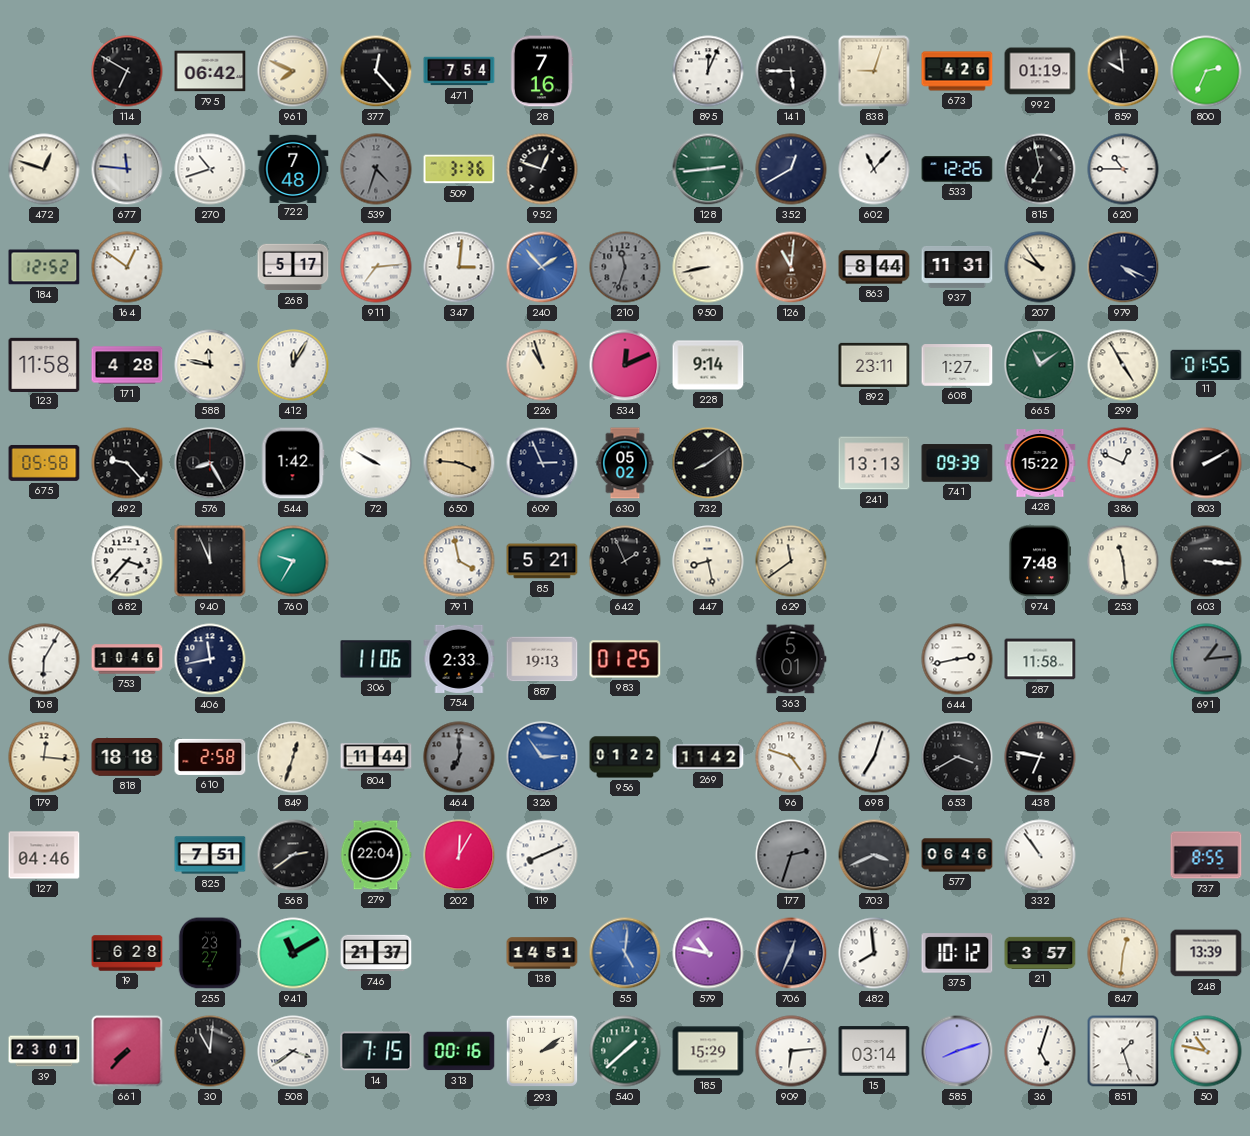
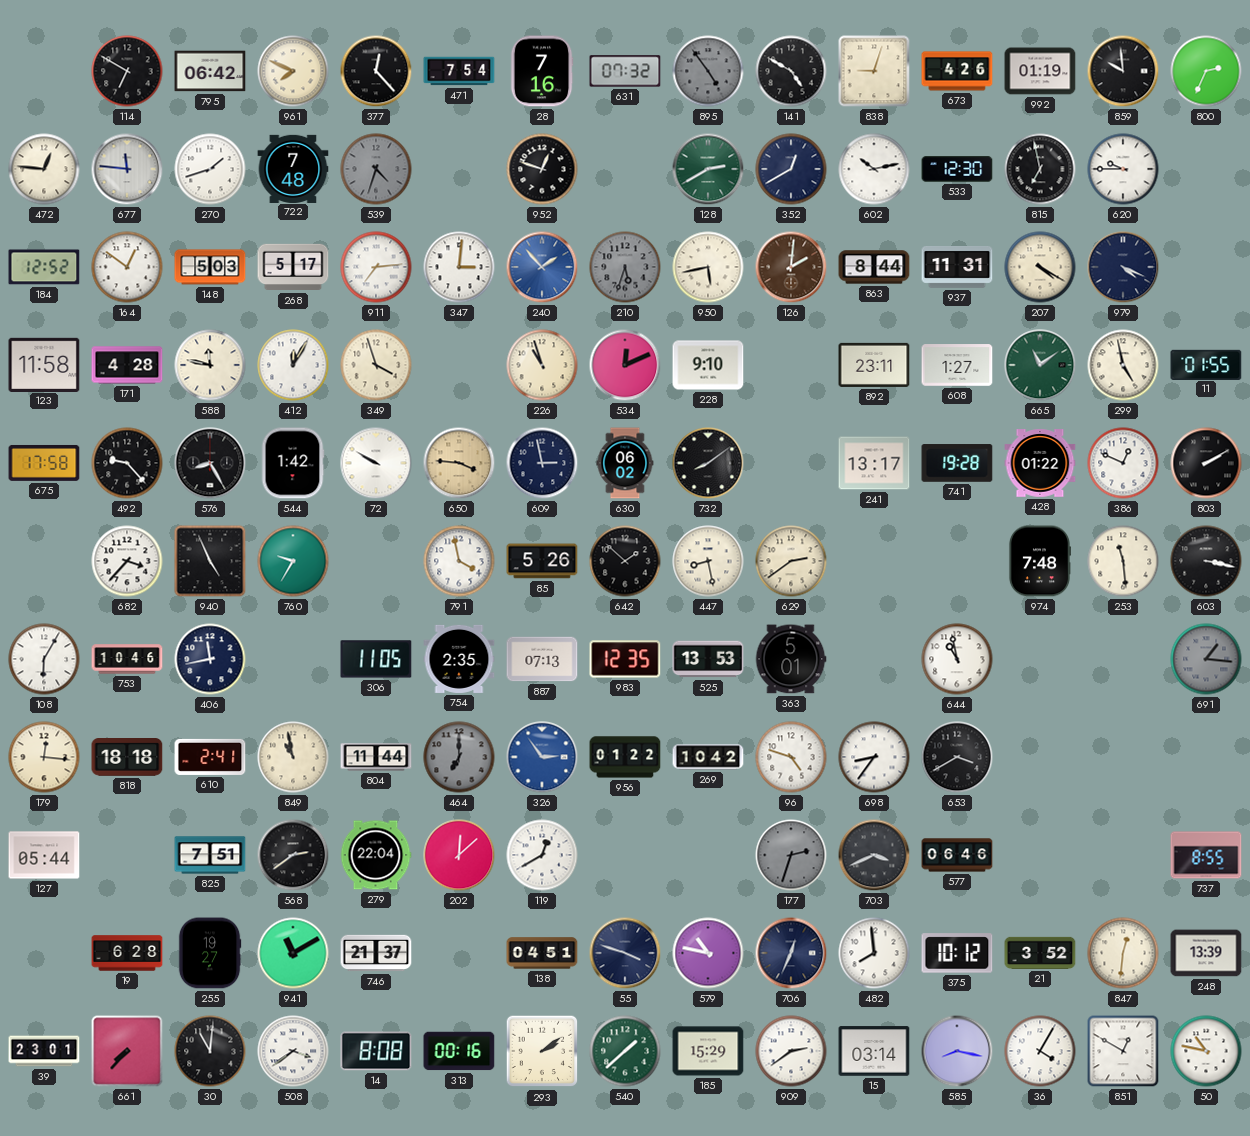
631: none -> 07:32 (625, 71)
895: 12:04 -> 4:54 (708, 71)
895 dial: white -> grey (708, 71)
141: 5:45 -> 4:50 (791, 71)
472: 12:48 -> 12:46 (44, 169)
270: 10:42 -> 1:42 (210, 169)
509: 3:36 -> none (459, 169)
128: 2:44 -> 2:40 (708, 169)
602: 11:07 -> 10:13 (874, 169)
533: 12:26 -> 12:30 (957, 169)
620: 10:45 -> 9:45 (1123, 169)
148: none -> 5:03 (210, 267)
210: 11:33 -> 5:33 (625, 267)
950: 8:43 -> 5:43 (708, 267)
126: 11:01 -> 2:01 (791, 267)
207: 9:54 -> 4:20 (1040, 267)
349: none -> 3:57 (376, 365)
228: 9:14 -> 9:10 (708, 365)
299: 4:55 -> 4:58 (1123, 365)
675: 05:58 -> 17:58 (44, 463)
609: 2:56 -> 2:58 (542, 463)
630: 05:02 -> 06:02 (625, 463)
241: 13:13 -> 13:17 (874, 463)
741: 09:39 -> 19:28 (957, 463)
428: 15:22 -> 01:22 (1040, 463)
940: 11:56 -> 4:56 (210, 561)
85: 5:21 -> 5:26 (542, 561)
642: 1:56 -> 1:52 (625, 561)
629: 11:39 -> 2:39 (791, 561)
603: 3:16 -> 3:17 (1206, 561)
306: 11:06 -> 11:05 (376, 659)
754: 2:33 -> 2:35 (459, 659)
887: 19:13 -> 07:13 (542, 659)
983: 01:25 -> 12:35 (625, 659)
525: none -> 13:53 (708, 659)
644: 2:43 -> 10:58 (957, 659)
287: 11:58 -> none (1040, 659)
691: 1:14 -> 1:16 (1206, 659)
610: 2:58 -> 2:41 (210, 757)
849: 12:33 -> 10:58 (293, 757)
269: 11:42 -> 10:42 (708, 757)
698: 7:03 -> 8:36 (874, 757)
438: 6:47 -> none (1040, 757)
127: 04:46 -> 05:44 (44, 855)
202: 12:05 -> 12:08 (459, 855)
119: 8:11 -> 12:40 (542, 855)
332: 10:54 -> none (1040, 855)
255: 23:27 -> 19:27 (210, 953)
138: 14:51 -> 04:51 (542, 953)
55: 5:01 -> 3:48 (625, 953)
55 dial: blue -> navy (625, 953)
21: 3:57 -> 3:52 (1040, 953)
14: 7:15 -> 8:08 (376, 1051)
909: 6:14 -> 2:39 (791, 1051)
585: 8:12 -> 8:17 (957, 1051)
36: 5:03 -> 4:05 (1040, 1051)
851: 1:27 -> 12:50 (1123, 1051)
